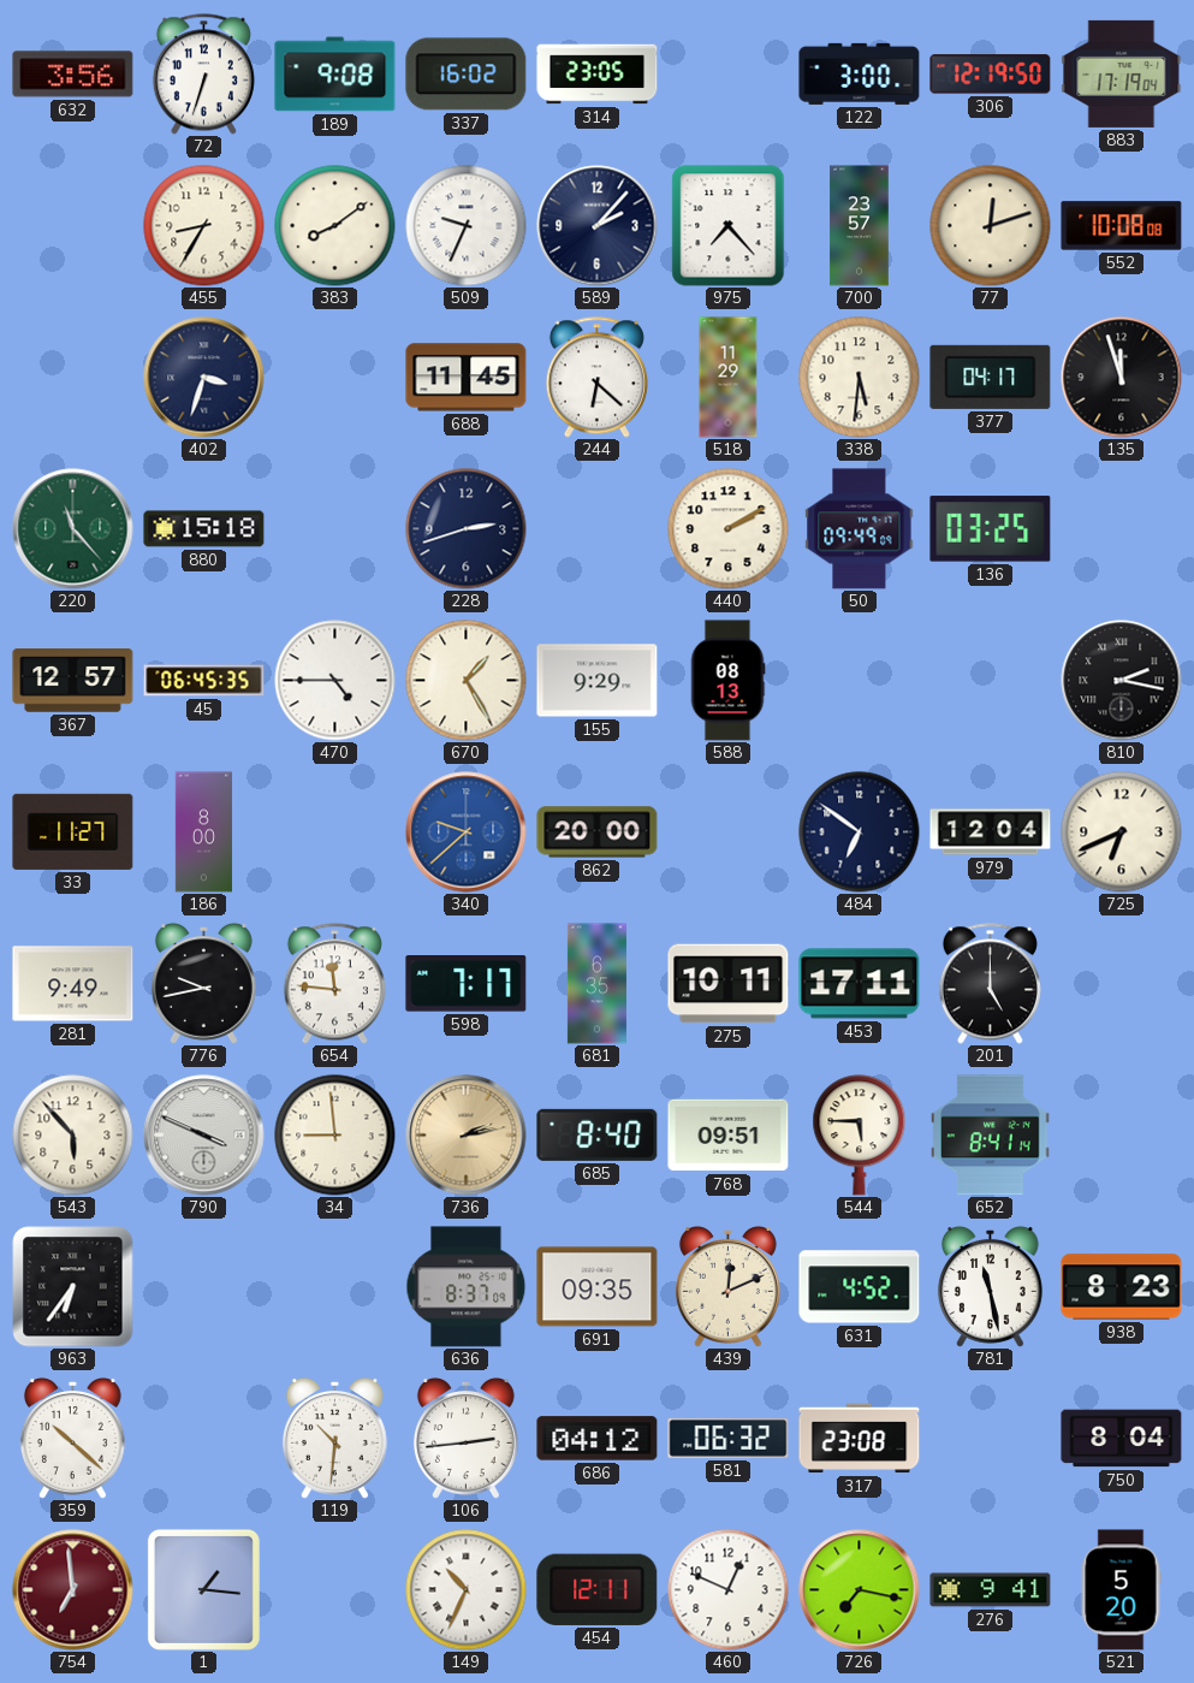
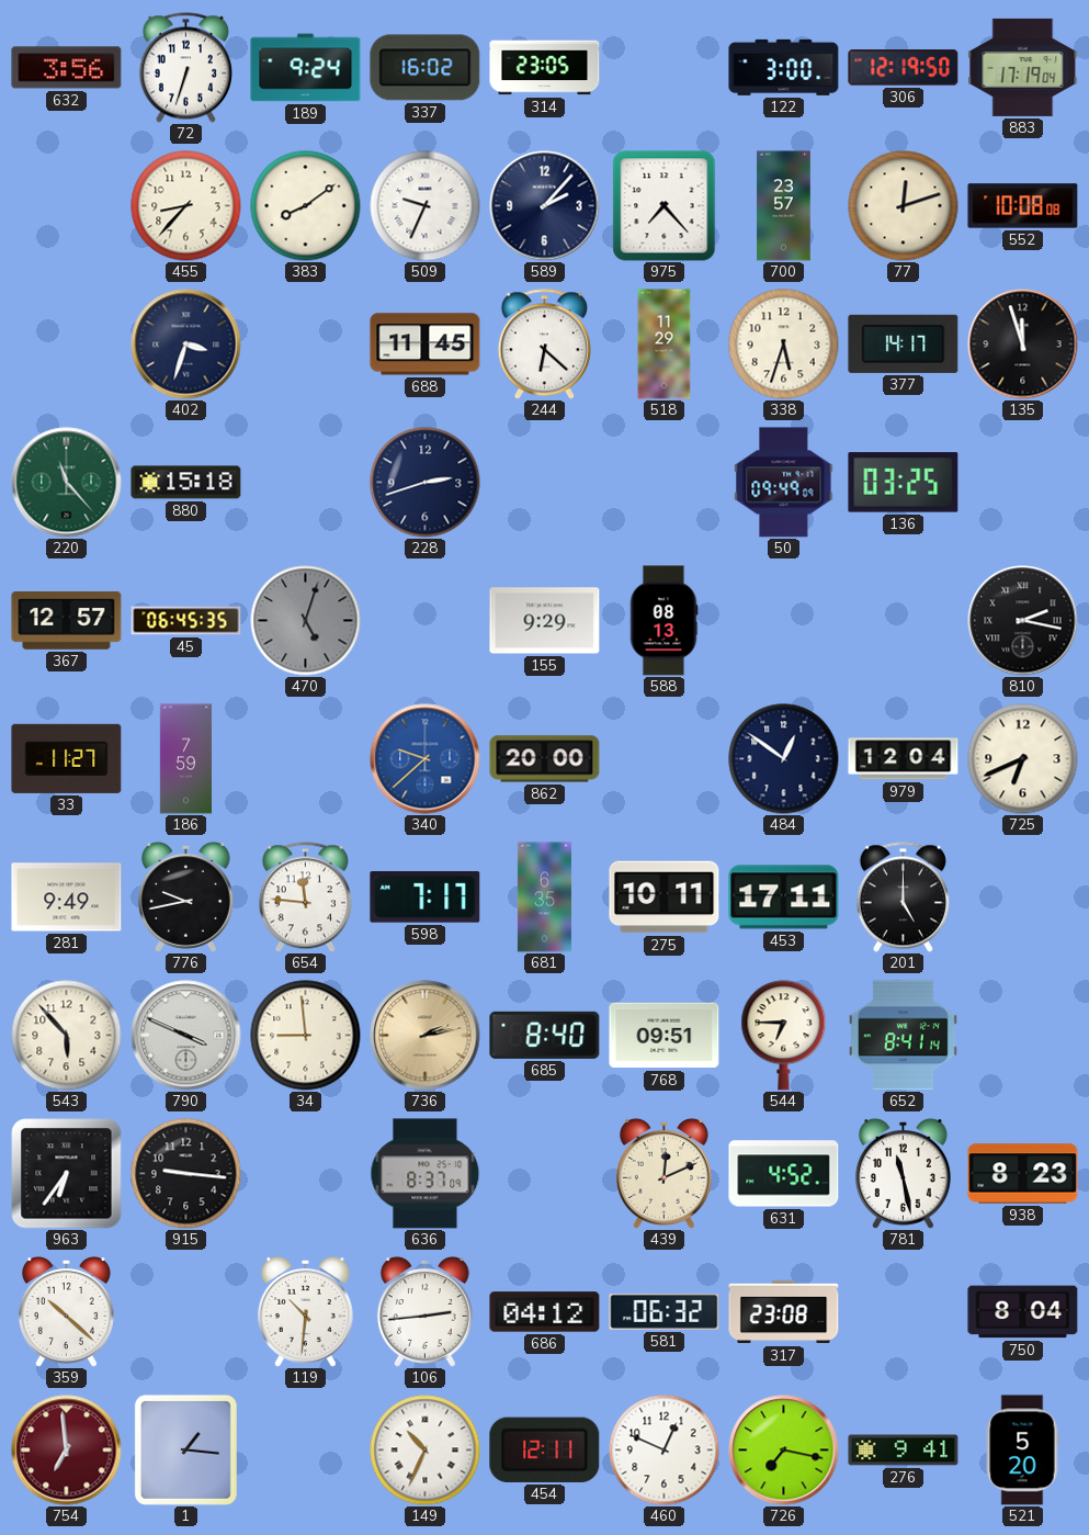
189: 9:08 -> 9:24 (306, 68)
455: 8:35 -> 8:37 (186, 206)
338: 5:31 -> 5:33 (784, 345)
377: 04:17 -> 14:17 (904, 343)
440: 2:10 -> none (729, 529)
470: 4:45 -> 5:03 (306, 621)
470 dial: white -> grey (306, 621)
670: 1:25 -> none (467, 681)
186: 8:00 -> 7:59 (185, 759)
484: 6:51 -> 12:51 (784, 759)
544: 5:45 -> 6:45 (784, 1036)
915: none -> 9:16 (186, 1174)
691: 09:35 -> none (598, 1287)
